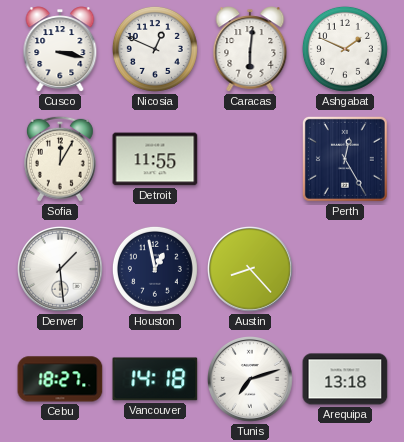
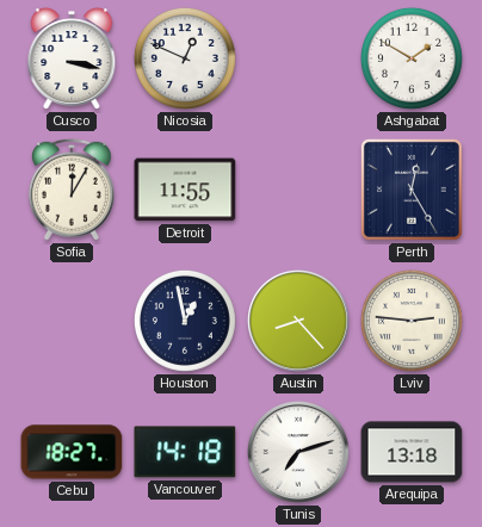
Caracas: 6:01 -> none (250, 49)
Ashgabat: 1:49 -> 1:50 (412, 58)
Denver: 1:29 -> none (61, 270)
Lviv: none -> 2:46 (412, 321)
